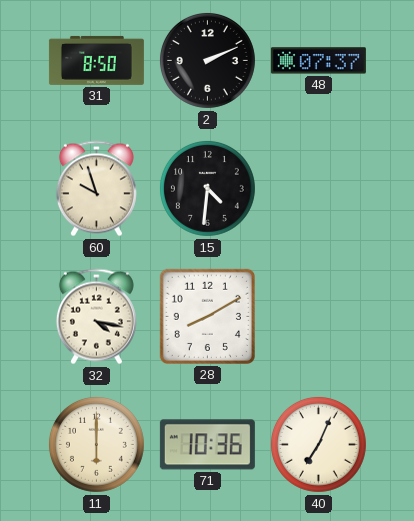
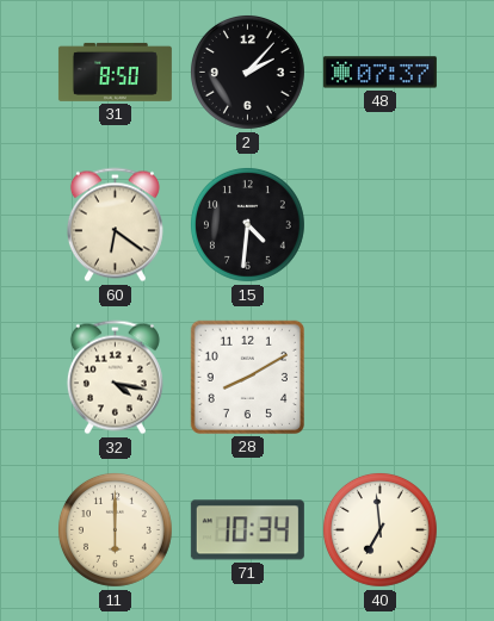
2: 2:11 -> 2:07 (247, 72)
60: 9:57 -> 6:21 (115, 225)
71: 10:36 -> 10:34 (247, 530)
40: 7:04 -> 6:59 (379, 529)
